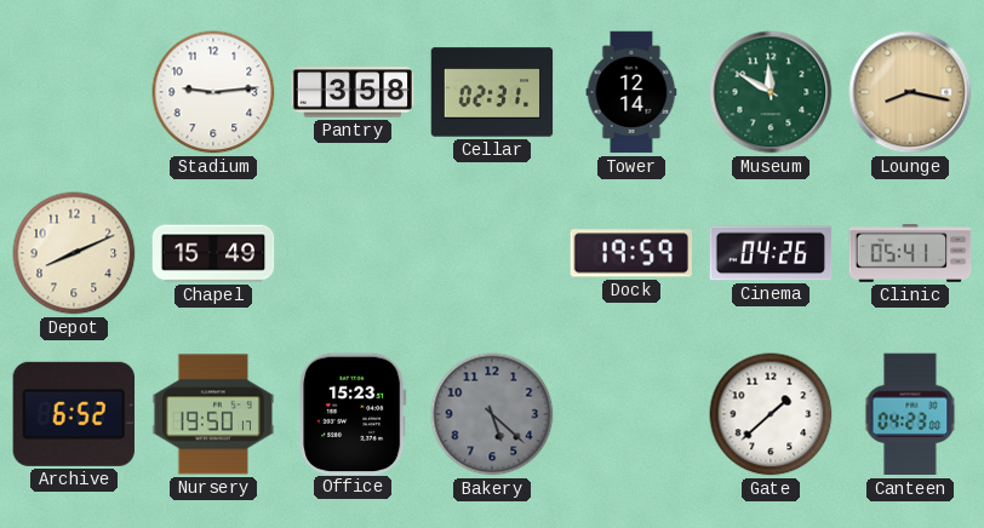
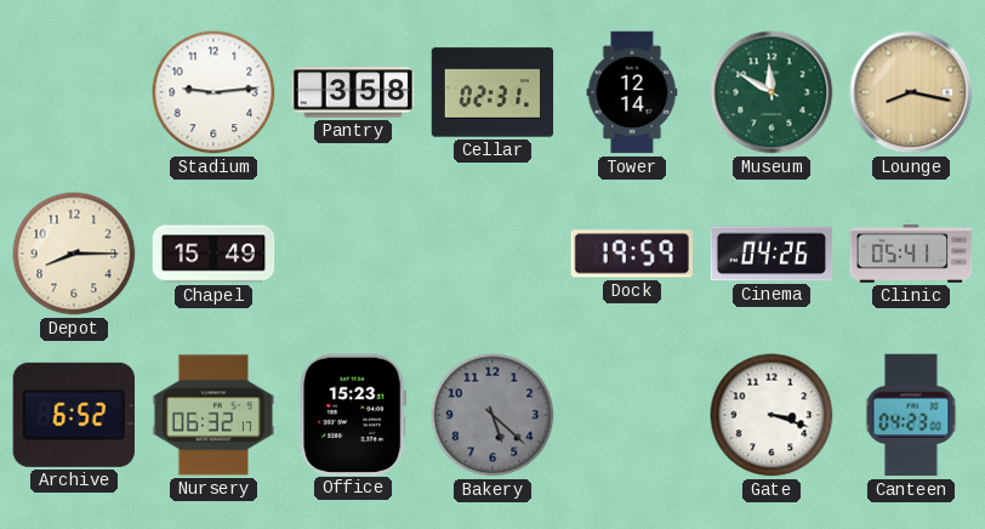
Depot: 8:11 -> 8:15 (74, 254)
Nursery: 19:50 -> 06:32 (213, 415)
Gate: 1:38 -> 3:18 (772, 415)
